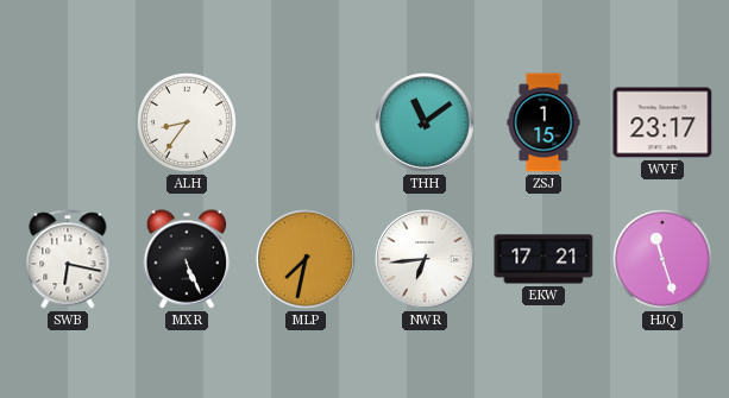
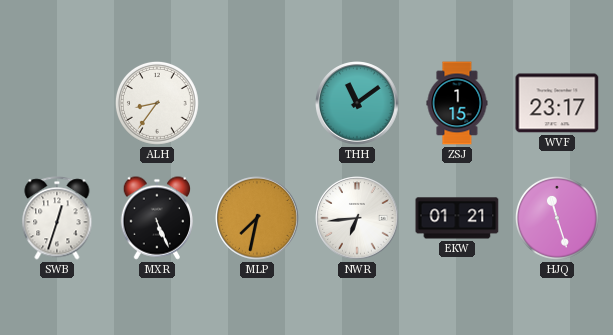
SWB: 6:17 -> 12:33 (57, 218)
EKW: 17:21 -> 01:21 (457, 218)
